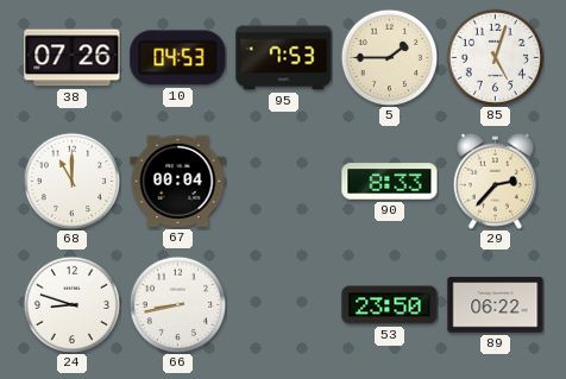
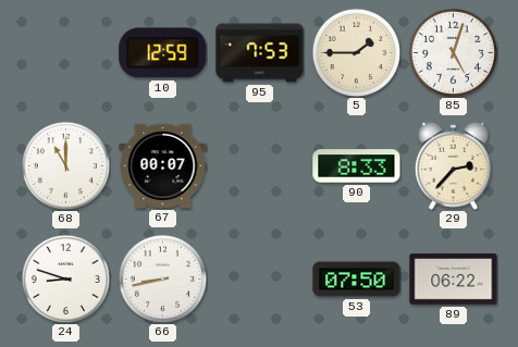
38: 07:26 -> none (73, 58)
10: 04:53 -> 12:59 (163, 53)
67: 00:04 -> 00:07 (163, 165)
53: 23:50 -> 07:50 (357, 280)
